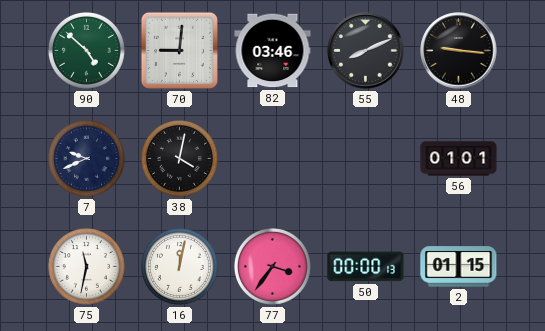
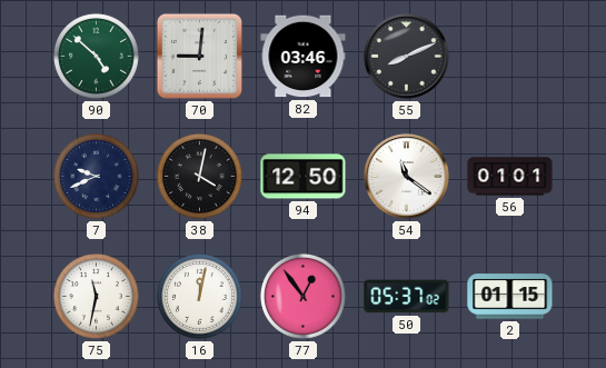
48: 9:16 -> none (459, 51)
94: none -> 12:50 (304, 177)
54: none -> 11:21 (407, 177)
77: 3:36 -> 12:54 (302, 296)
50: 00:00 -> 05:37 (407, 297)
